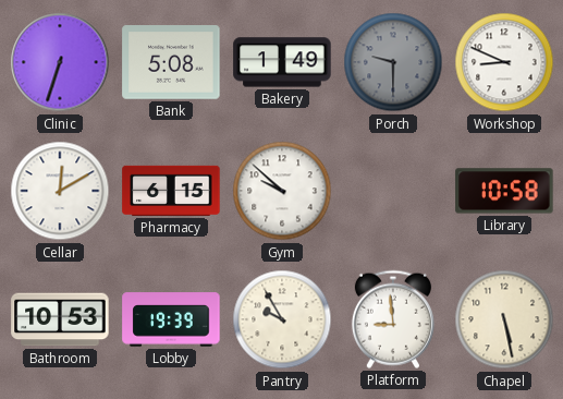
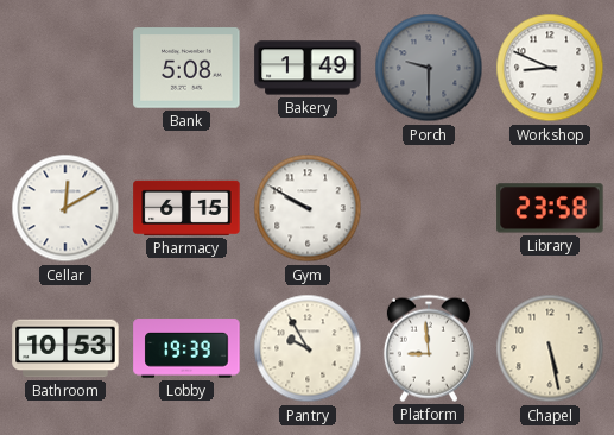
Clinic: 6:33 -> none (60, 62)
Gym: 9:52 -> 9:50 (308, 208)
Library: 10:58 -> 23:58 (550, 208)
